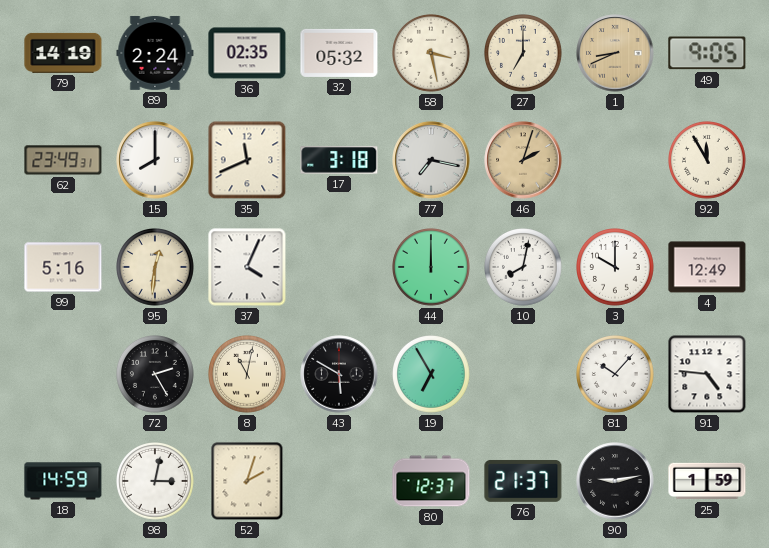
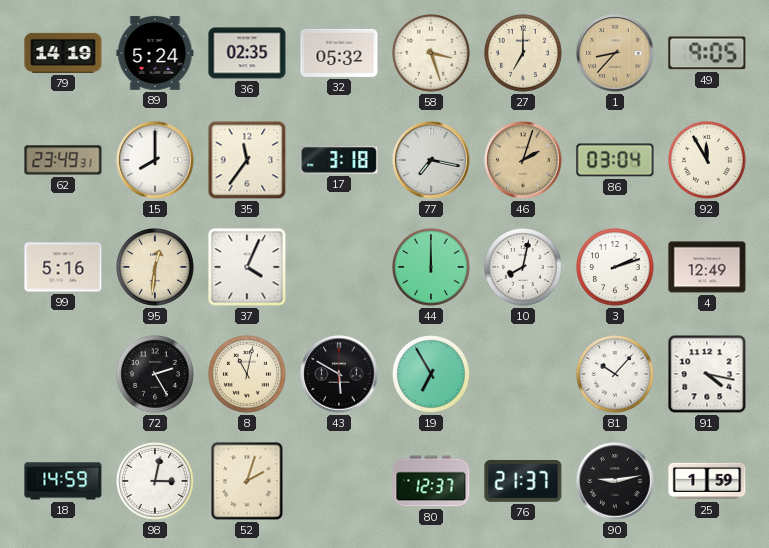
89: 2:24 -> 5:24 (155, 53)
58: 3:28 -> 3:27 (432, 54)
1: 8:41 -> 8:37 (615, 53)
35: 11:41 -> 11:36 (247, 160)
86: none -> 03:04 (615, 160)
3: 10:00 -> 2:12 (616, 268)
91: 4:46 -> 4:17 (707, 374)
